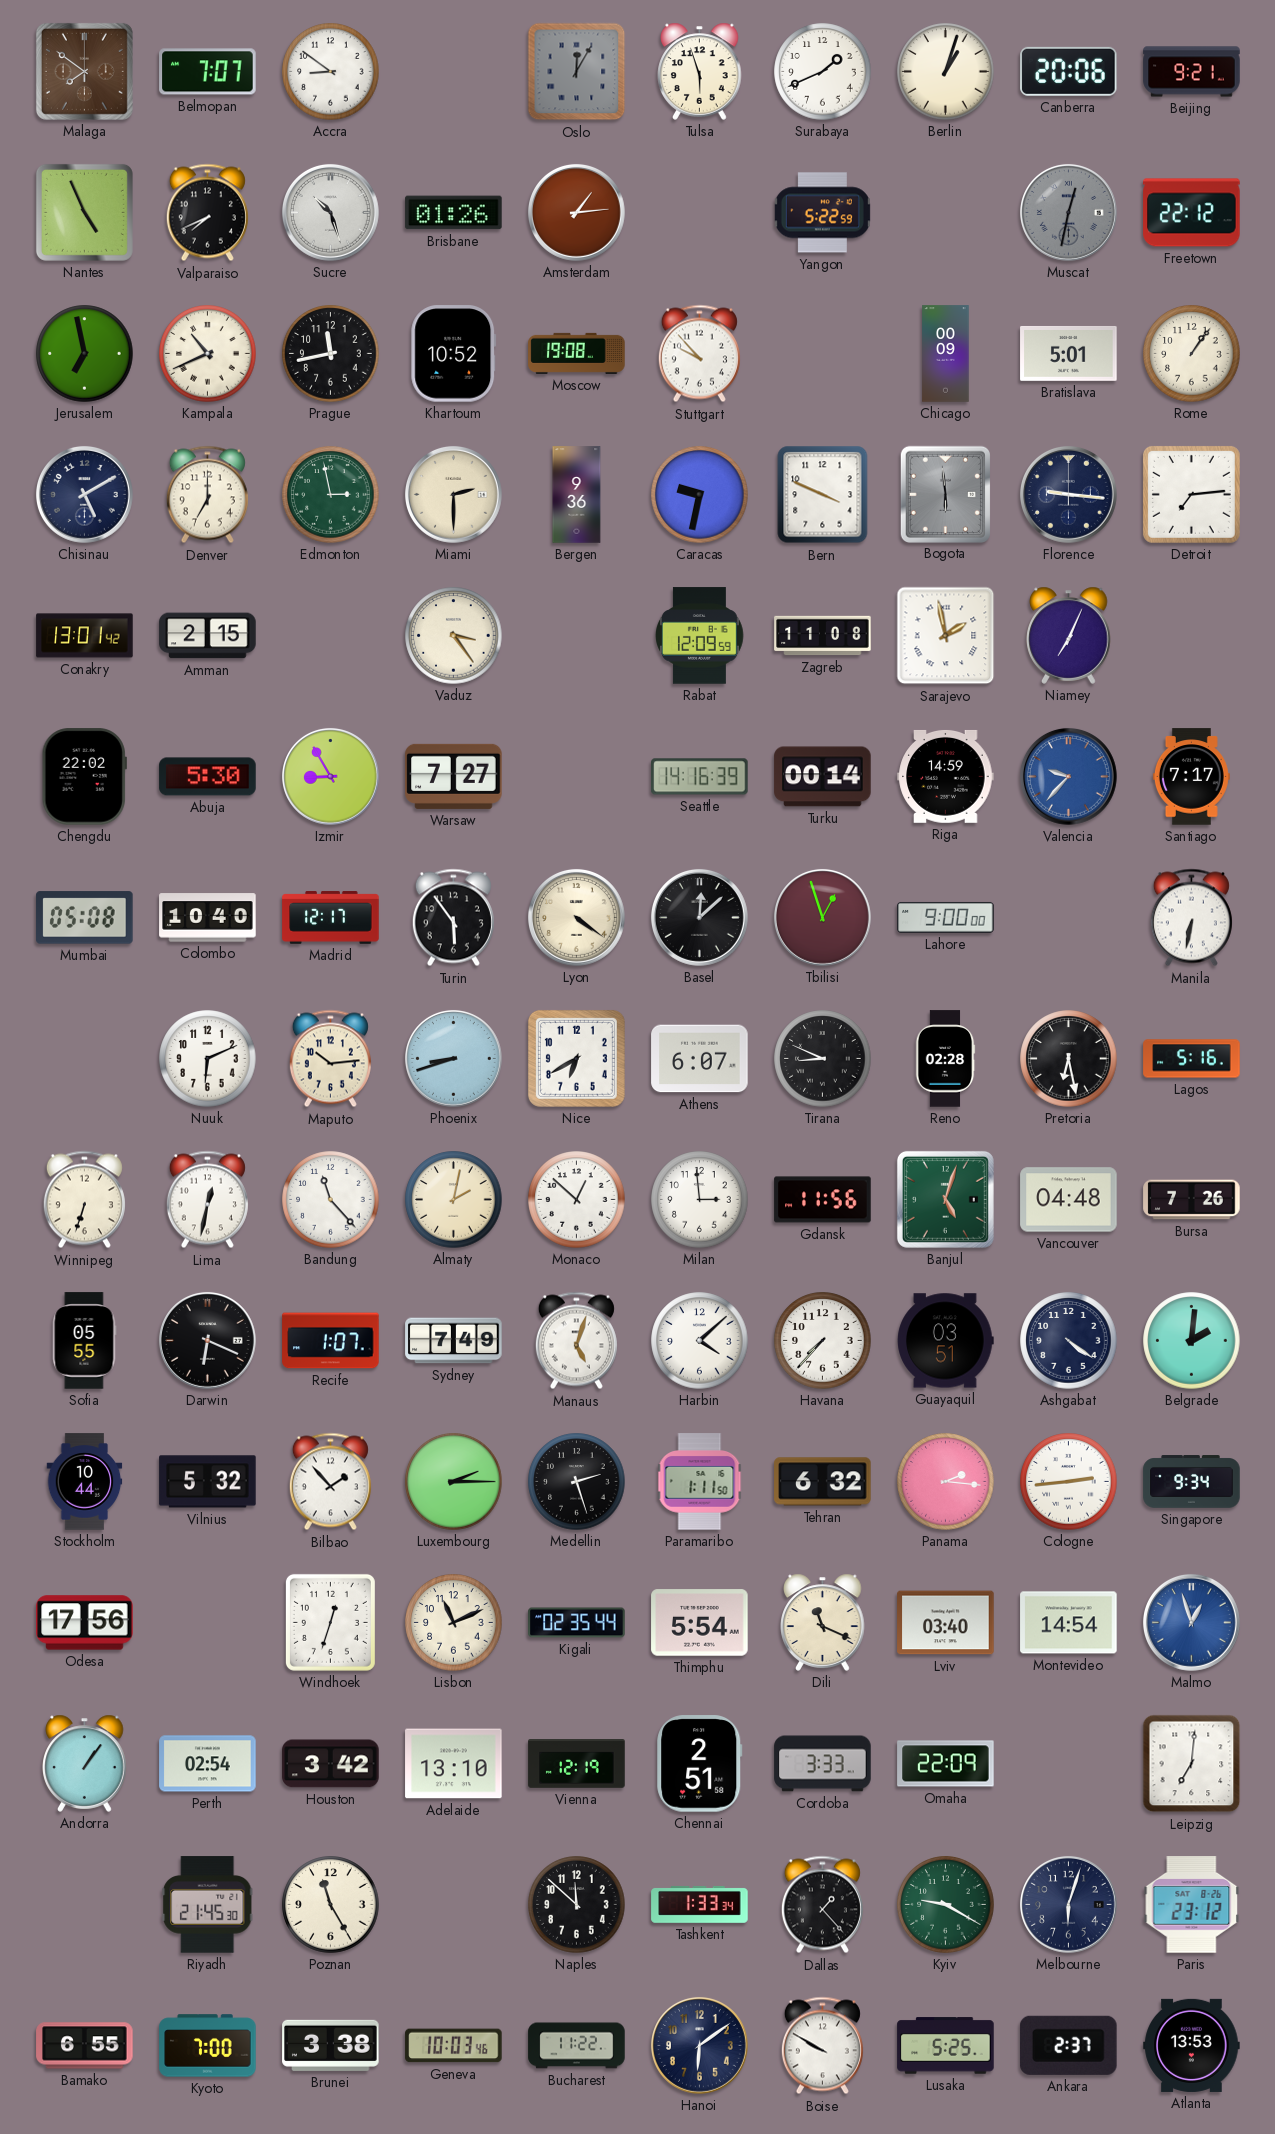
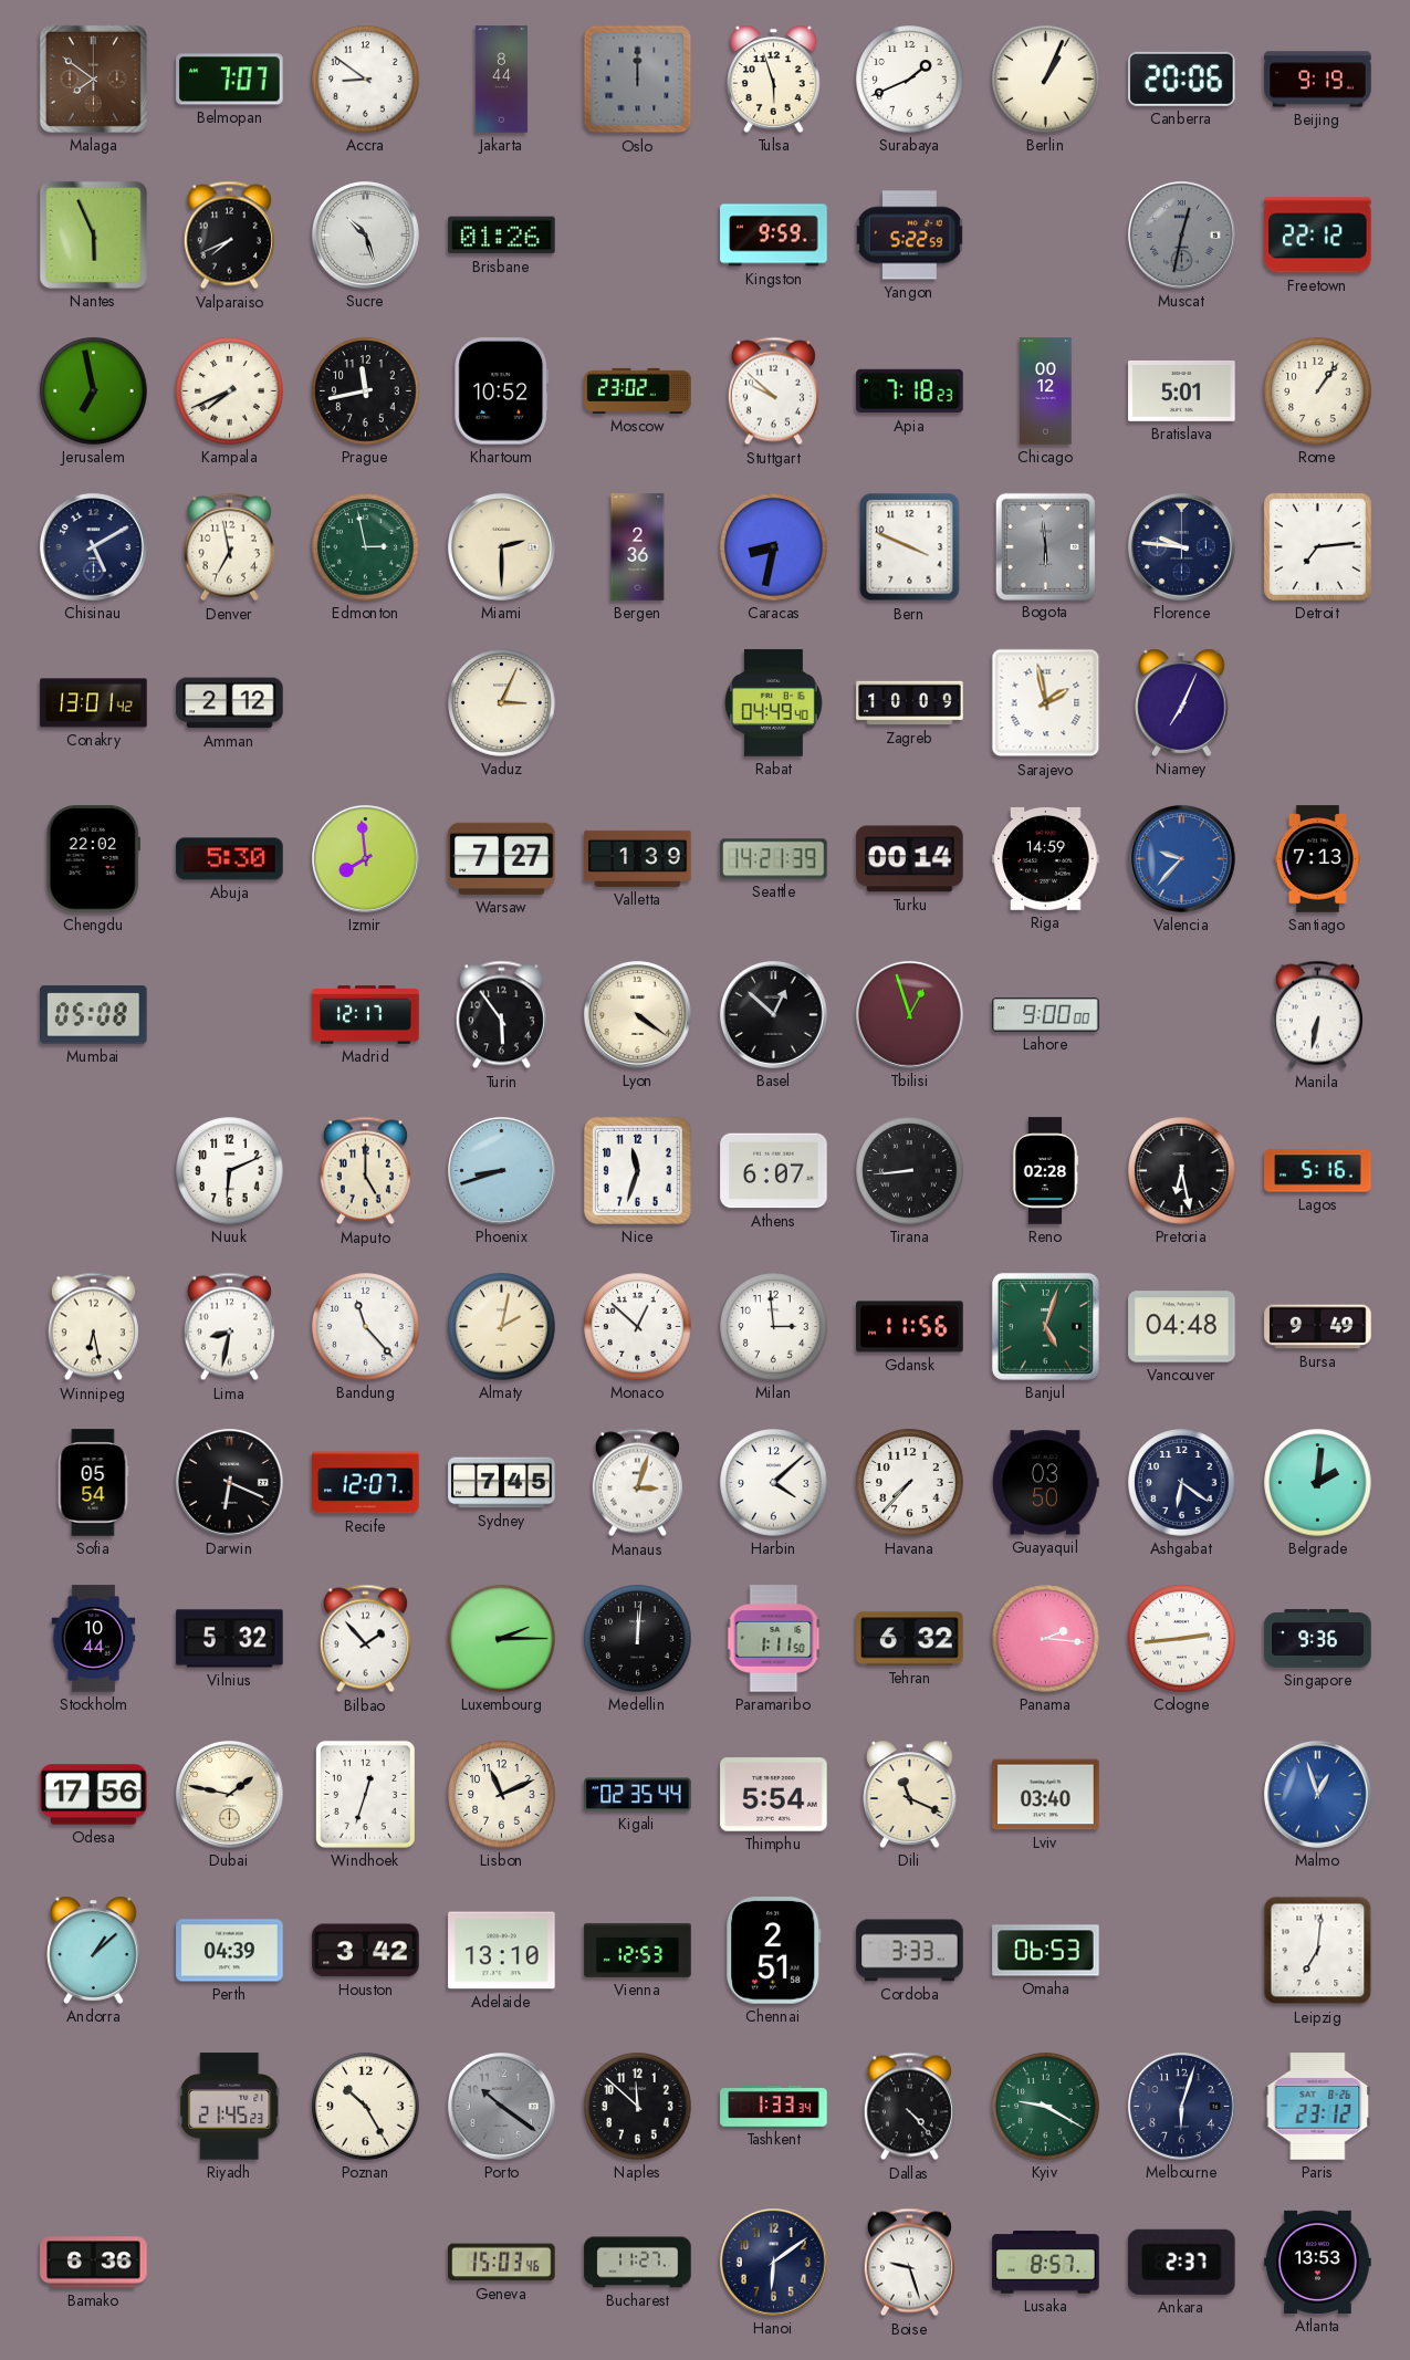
Jakarta: none -> 8:44 (501, 80)
Oslo: 12:05 -> 12:00 (638, 80)
Berlin: 1:03 -> 1:04 (1046, 80)
Beijing: 9:21 -> 9:19 (1318, 80)
Nantes: 4:56 -> 5:56 (93, 234)
Amsterdam: 1:14 -> none (576, 212)
Kingston: none -> 9:59 (774, 236)
Kampala: 10:41 -> 7:41 (230, 391)
Moscow: 19:08 -> 23:02 (638, 390)
Stuttgart: 9:53 -> 9:52 (773, 391)
Apia: none -> 7:18 (910, 391)
Chicago: 00:09 -> 00:12 (1046, 391)
Denver: 7:00 -> 6:58 (229, 547)
Bergen: 9:36 -> 2:36 (638, 547)
Caracas: 9:32 -> 8:32 (774, 547)
Florence: 9:16 -> 9:46 (1181, 546)
Amman: 2:15 -> 2:12 (230, 703)
Vaduz: 3:24 -> 3:04 (502, 703)
Rabat: 12:09 -> 04:49 (774, 703)
Zagreb: 11:08 -> 10:09 (910, 703)
Izmir: 8:55 -> 7:59 (365, 858)
Valletta: none -> 1:39 (638, 858)
Seattle: 14:16 -> 14:21 (774, 859)
Santiago: 7:17 -> 7:13 (1317, 859)
Colombo: 10:40 -> none (208, 918)
Basel: 12:08 -> 12:52 (773, 1014)
Maputo: 10:14 -> 5:00 (365, 1171)
Nice: 6:40 -> 11:33 (637, 1170)
Tirana: 8:49 -> 8:44 (910, 1171)
Winnipeg: 6:33 -> 6:28 (93, 1327)
Lima: 12:32 -> 8:32 (229, 1327)
Bursa: 7:26 -> 9:49 (1318, 1327)
Sofia: 05:55 -> 05:54 (93, 1483)
Recife: 1:07 -> 12:07 (366, 1483)
Sydney: 7:49 -> 7:45 (502, 1483)
Manaus: 5:03 -> 3:03 (637, 1483)
Guayaquil: 03:51 -> 03:50 (1046, 1483)
Ashgabat: 4:21 -> 6:21 (1182, 1483)
Medellin: 2:27 -> 12:01 (638, 1639)
Singapore: 9:34 -> 9:36 (1318, 1639)
Dubai: none -> 1:47 (229, 1794)
Montevideo: 14:54 -> none (1069, 1623)
Andorra: 1:06 -> 1:08 (94, 1950)
Perth: 02:54 -> 04:39 (230, 1951)
Vienna: 12:19 -> 12:53 (638, 1951)
Omaha: 22:09 -> 06:53 (1046, 1951)
Riyadh: 21:45:30 -> 21:45:23 (230, 2107)
Poznan: 11:25 -> 10:25 (366, 2107)
Porto: none -> 10:21 (501, 2106)
Dallas: 1:23 -> 4:23 (909, 2107)
Bamako: 6:55 -> 6:36 (94, 2263)
Kyoto: 7:00 -> none (208, 2046)
Brunei: 3:38 -> none (331, 2045)
Geneva: 10:03 -> 15:03 (502, 2263)
Bucharest: 11:22 -> 11:27 (638, 2263)
Boise: 9:50 -> 9:27 (909, 2263)
Lusaka: 5:25 -> 8:57 (1046, 2263)
